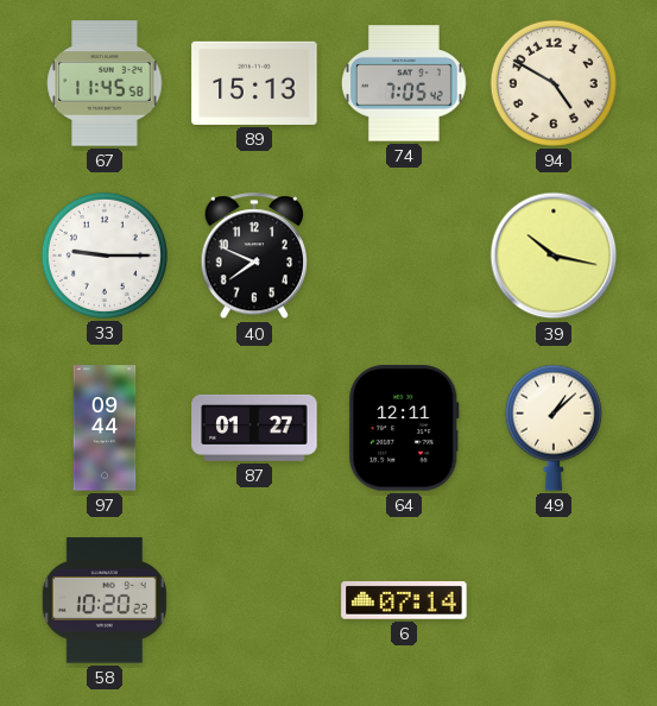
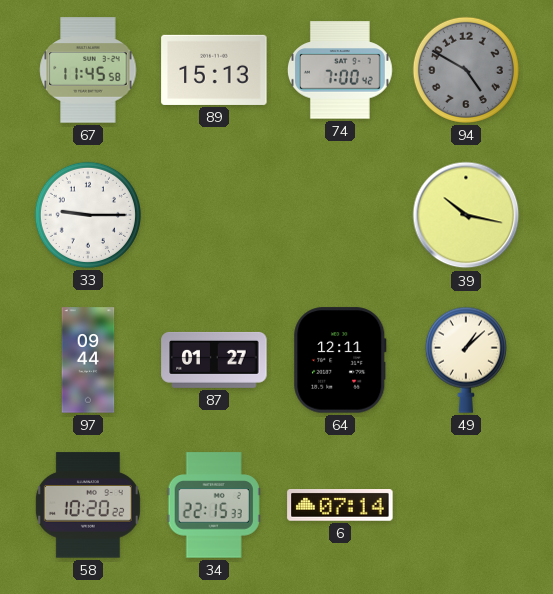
74: 7:05 -> 7:00 (341, 70)
94 dial: cream -> grey (466, 70)
40: 7:49 -> none (254, 257)
34: none -> 22:15 (214, 505)
